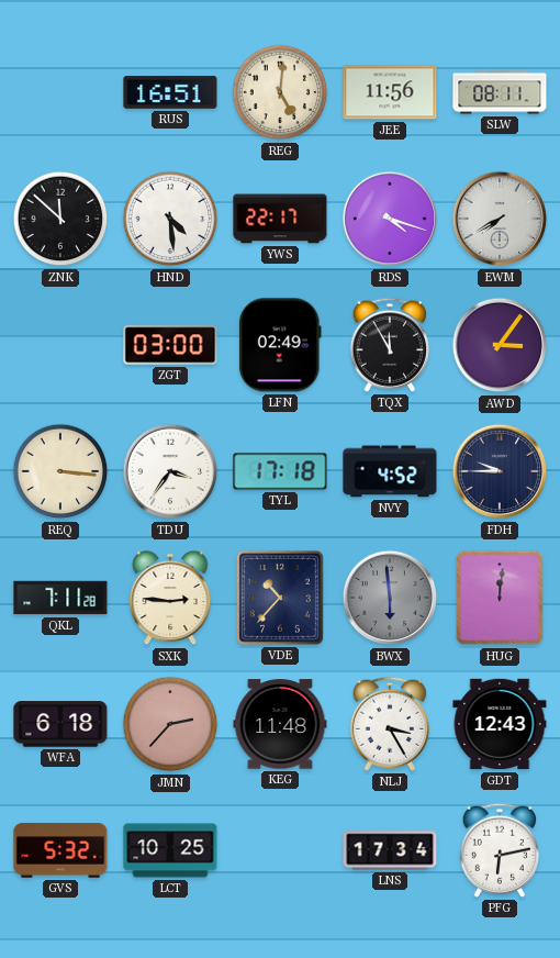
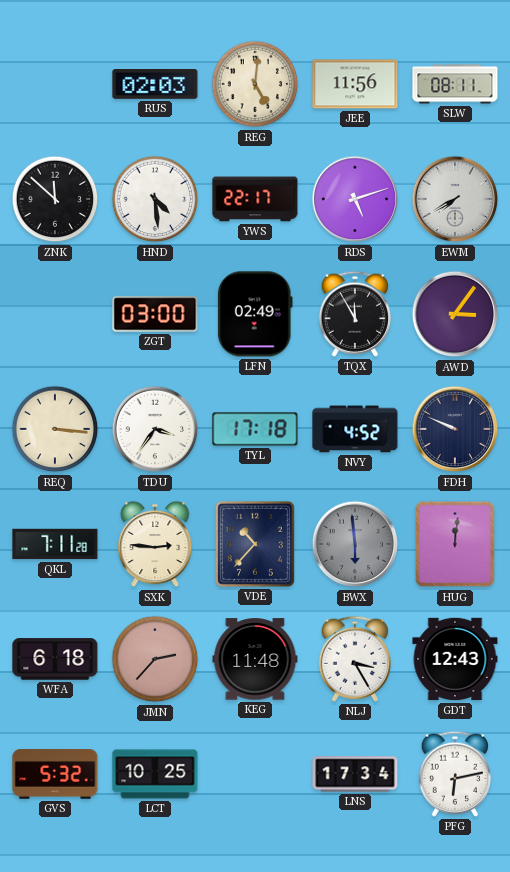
RUS: 16:51 -> 02:03 (155, 85)
RDS: 4:18 -> 5:12 (355, 199)
FDH: 9:45 -> 9:49 (455, 429)
